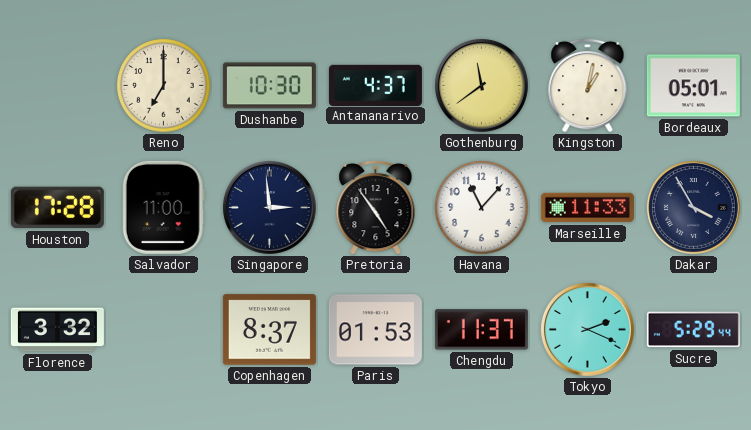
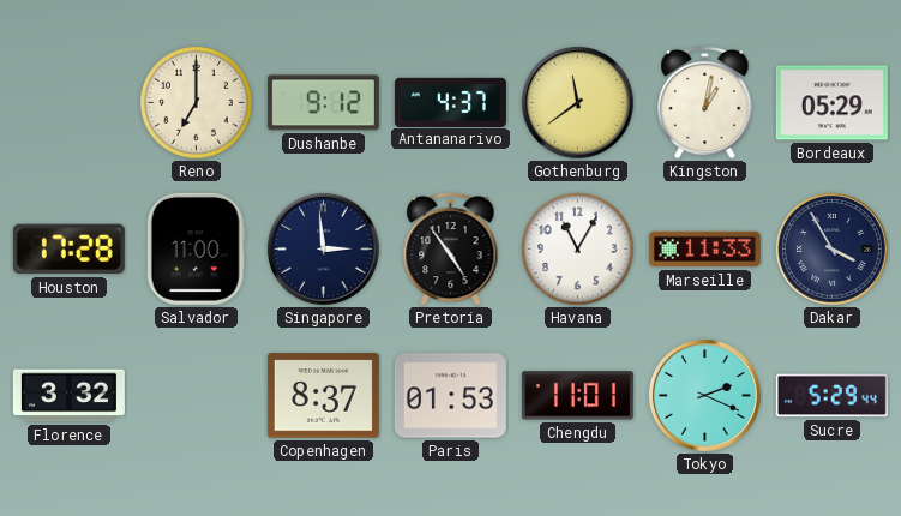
Dushanbe: 10:30 -> 9:12 (323, 103)
Bordeaux: 05:01 -> 05:29 (831, 103)
Havana: 11:07 -> 11:05 (578, 250)
Chengdu: 11:37 -> 11:01 (577, 396)
